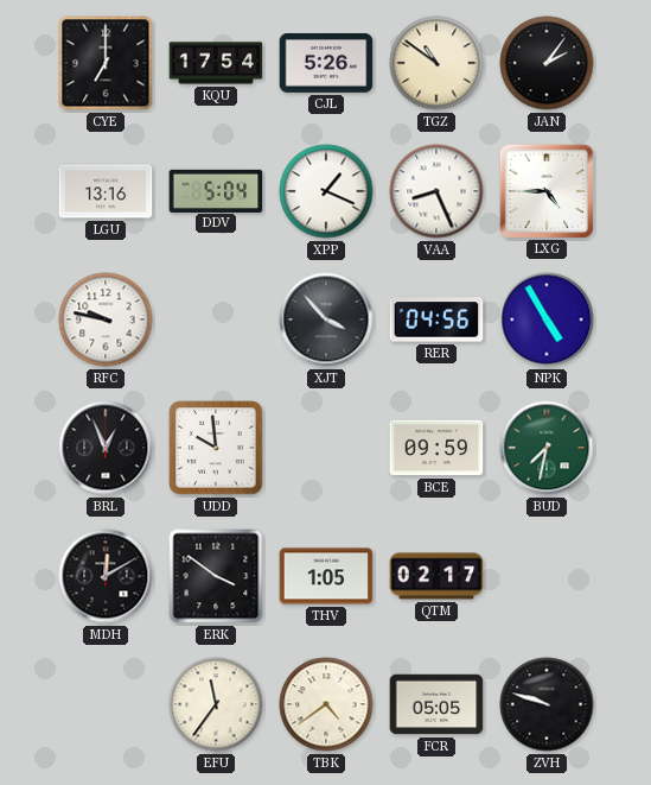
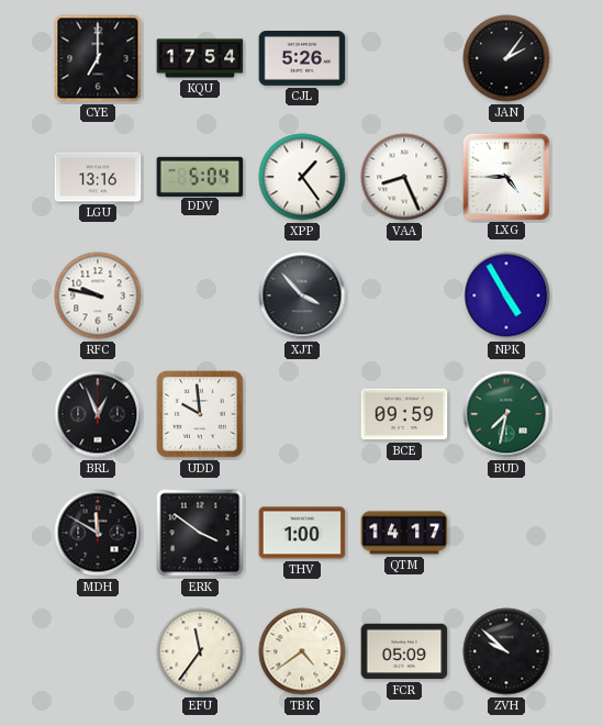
TGZ: 10:51 -> none (436, 63)
XPP: 1:19 -> 1:24 (302, 177)
RER: 04:56 -> none (436, 319)
MDH: 12:10 -> 11:50 (98, 533)
THV: 1:05 -> 1:00 (302, 533)
QTM: 02:17 -> 14:17 (404, 533)
FCR: 05:05 -> 05:09 (404, 651)
ZVH: 9:48 -> 9:52 (506, 651)
